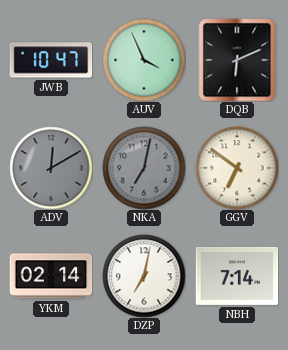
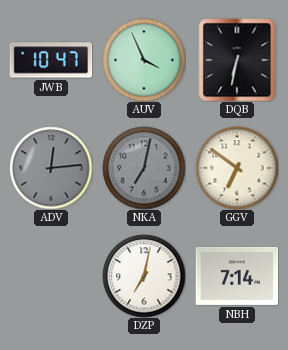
DQB: 6:11 -> 6:32 (237, 60)
ADV: 12:10 -> 12:14 (51, 168)
YKM: 02:14 -> none (51, 276)
